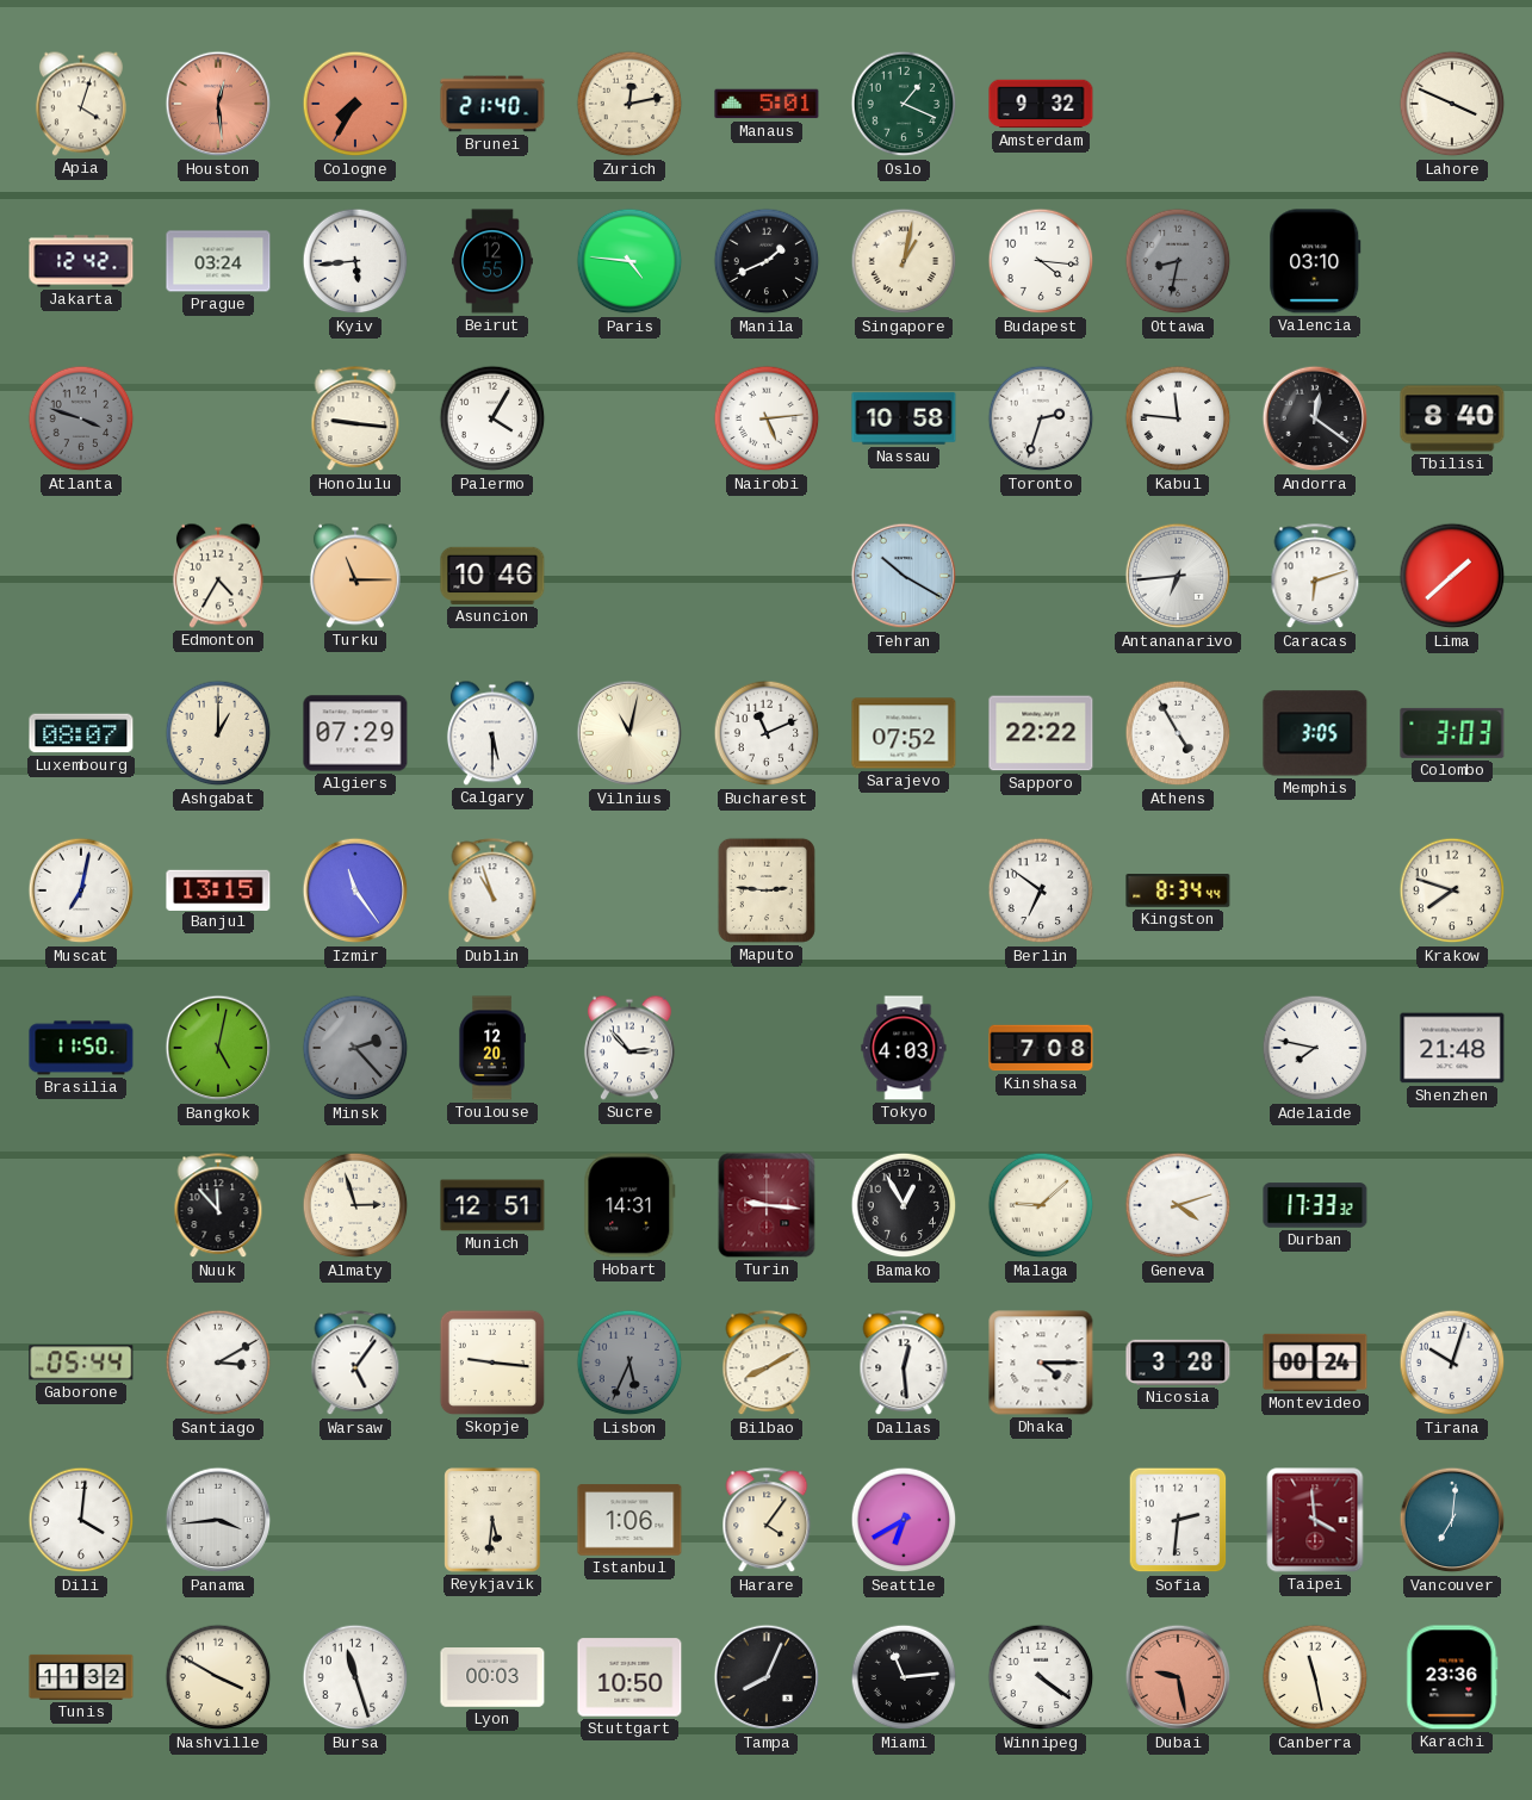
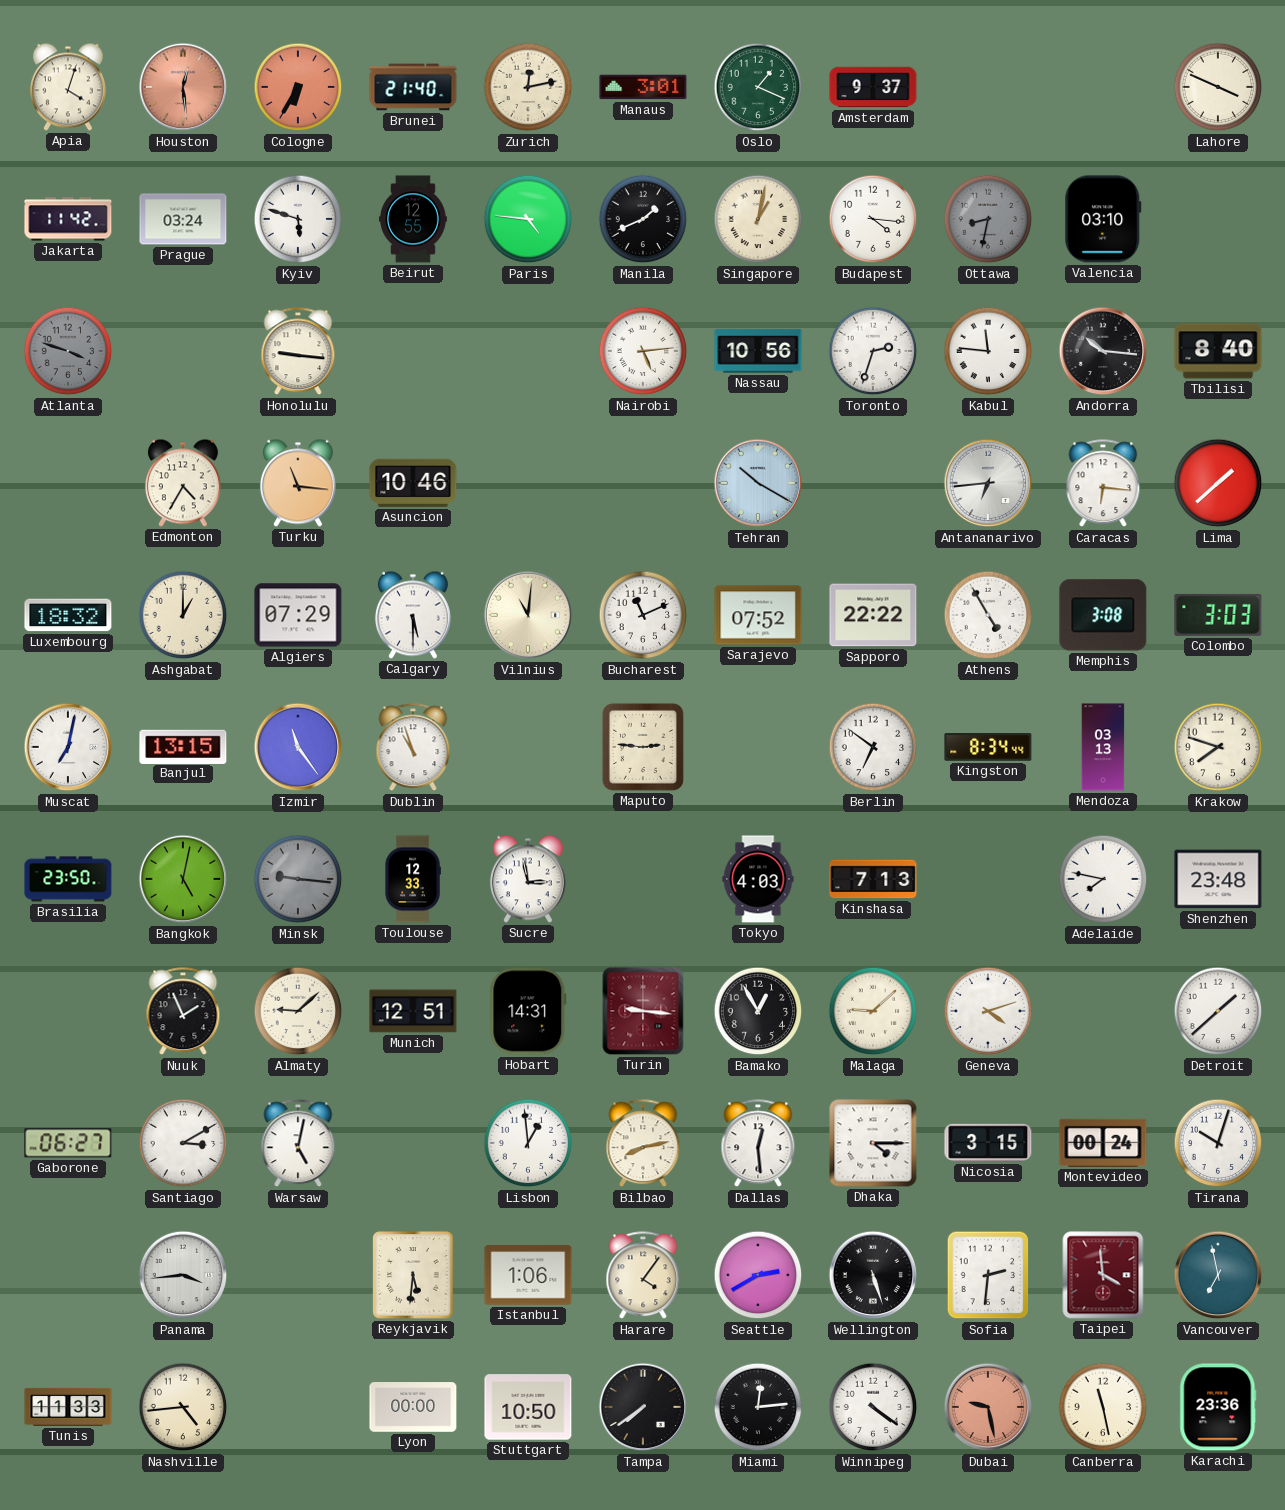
Cologne: 7:35 -> 6:35 (298, 87)
Manaus: 5:01 -> 3:01 (643, 87)
Amsterdam: 9:32 -> 9:37 (873, 87)
Jakarta: 12:42 -> 11:42 (68, 219)
Kyiv: 5:44 -> 5:48 (298, 219)
Palermo: 4:05 -> none (492, 418)
Nassau: 10:58 -> 10:56 (758, 351)
Andorra: 12:21 -> 10:16 (1103, 351)
Turku: 11:15 -> 11:16 (298, 483)
Caracas: 6:12 -> 6:16 (1103, 484)
Luxembourg: 08:07 -> 18:32 (68, 615)
Vilnius: 11:02 -> 11:01 (528, 615)
Memphis: 3:05 -> 3:08 (1103, 615)
Mendoza: none -> 03:13 (1103, 747)
Brasilia: 11:50 -> 23:50 (68, 879)
Minsk: 2:23 -> 9:16 (298, 879)
Toulouse: 12:20 -> 12:33 (413, 879)
Sucre: 2:53 -> 2:58 (528, 879)
Kinshasa: 7:08 -> 7:13 (873, 879)
Shenzhen: 21:48 -> 23:48 (1218, 879)
Nuuk: 11:53 -> 1:56 (183, 1012)
Almaty: 2:57 -> 9:08 (298, 1011)
Durban: 17:33 -> none (1315, 1205)
Detroit: none -> 1:38 (1218, 1011)
Gaborone: 05:44 -> 06:27 (68, 1143)
Warsaw: 5:06 -> 5:02 (298, 1144)
Skopje: 9:16 -> none (492, 1363)
Lisbon: 5:34 -> 12:59 (528, 1143)
Lisbon dial: grey -> white (528, 1143)
Bilbao: 8:10 -> 8:13 (643, 1144)
Nicosia: 3:28 -> 3:15 (988, 1143)
Dili: 4:01 -> none (81, 1520)
Seattle: 6:40 -> 2:40 (758, 1275)
Wellington: none -> 5:27 (873, 1275)
Vancouver: 7:01 -> 6:58 (1218, 1275)
Tunis: 11:32 -> 11:33 (68, 1407)
Nashville: 3:50 -> 4:44 (183, 1407)
Bursa: 11:27 -> none (355, 1677)
Lyon: 00:03 -> 00:00 (413, 1407)
Tampa: 8:04 -> 7:39 (643, 1407)
Miami: 11:14 -> 12:14 (758, 1407)
